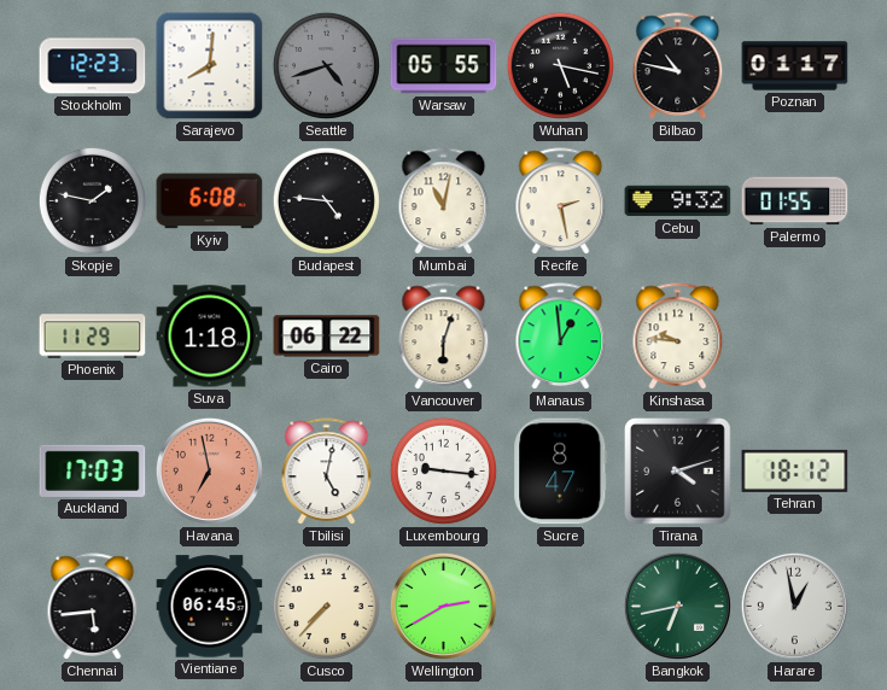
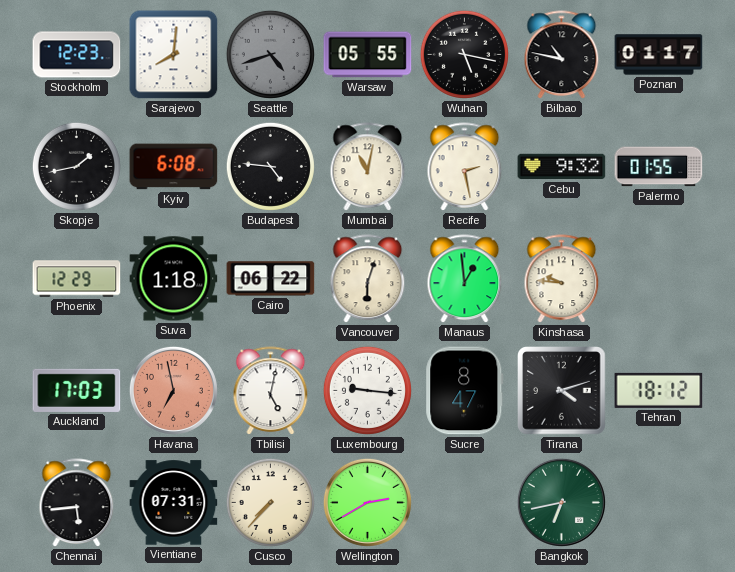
Skopje: 1:47 -> 1:43 (76, 166)
Phoenix: 11:29 -> 12:29 (77, 279)
Vientiane: 06:45 -> 07:31 (174, 503)
Harare: 12:58 -> none (794, 606)
